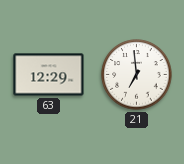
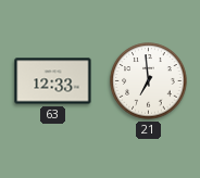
63: 12:29 -> 12:33 (53, 81)
